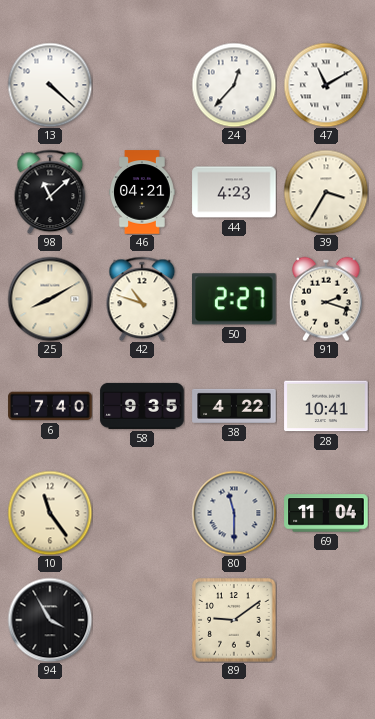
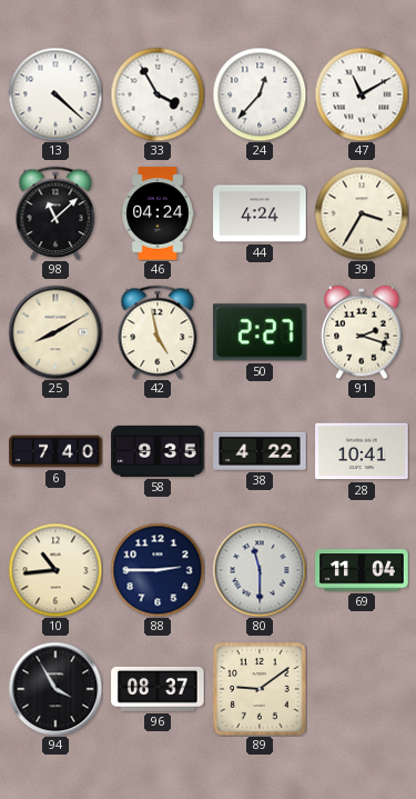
33: none -> 3:55 (158, 94)
46: 04:21 -> 04:24 (159, 213)
44: 4:23 -> 4:24 (260, 213)
42: 10:48 -> 4:58 (158, 332)
10: 11:24 -> 10:44 (55, 570)
88: none -> 2:45 (158, 570)
96: none -> 08:37 (158, 689)
